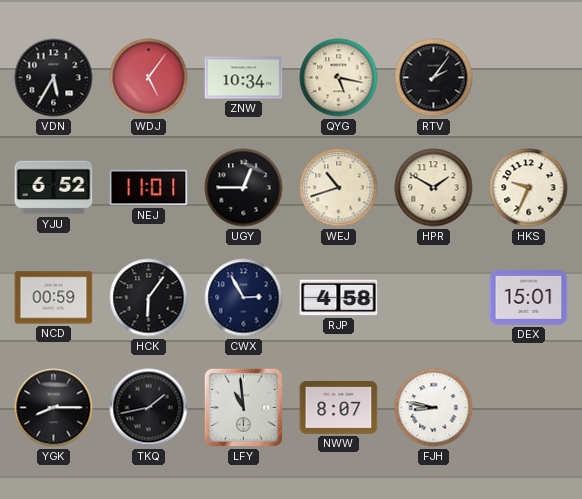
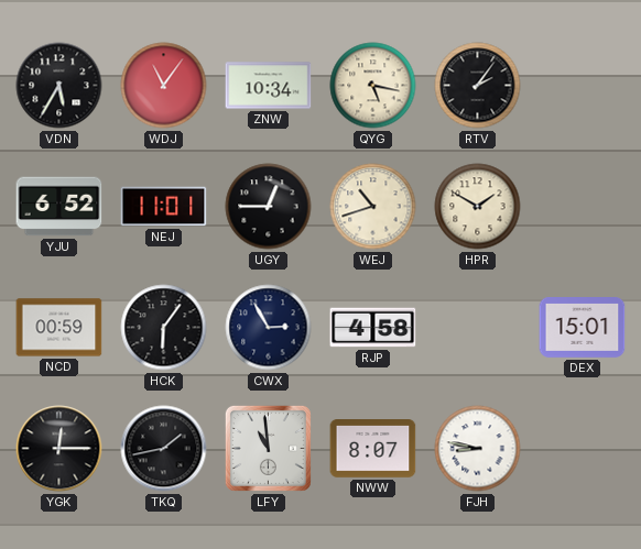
WDJ: 5:06 -> 11:06 (164, 86)
HKS: 9:34 -> none (529, 188)
YGK: 8:15 -> 12:15 (59, 449)
